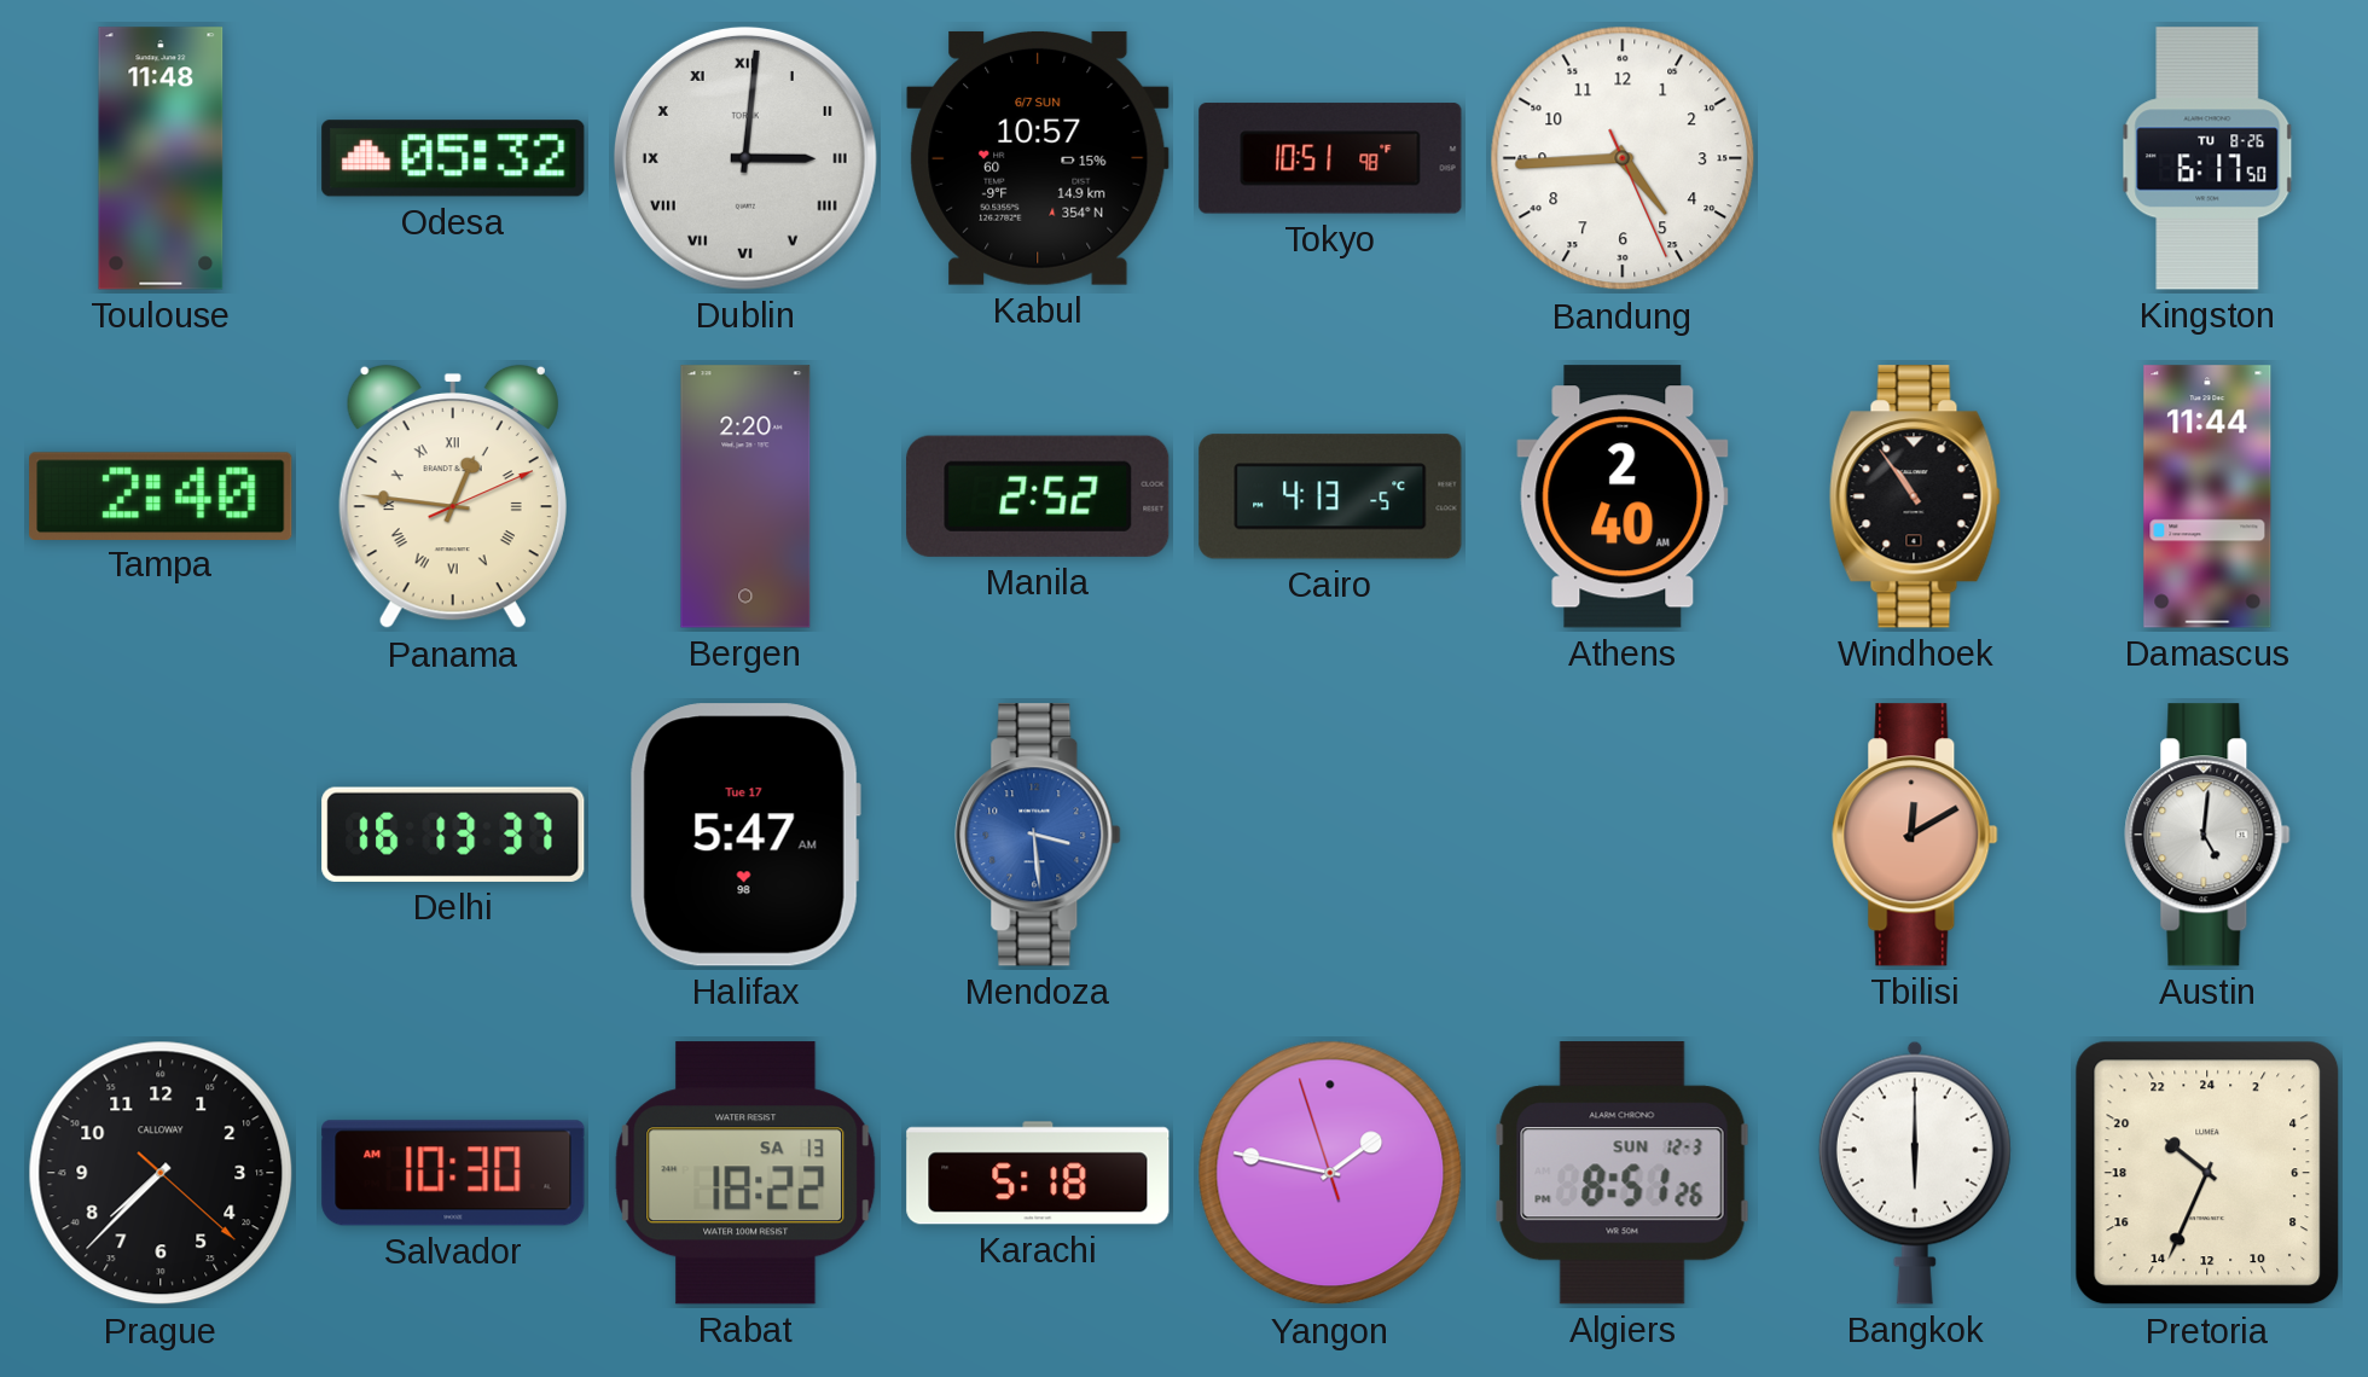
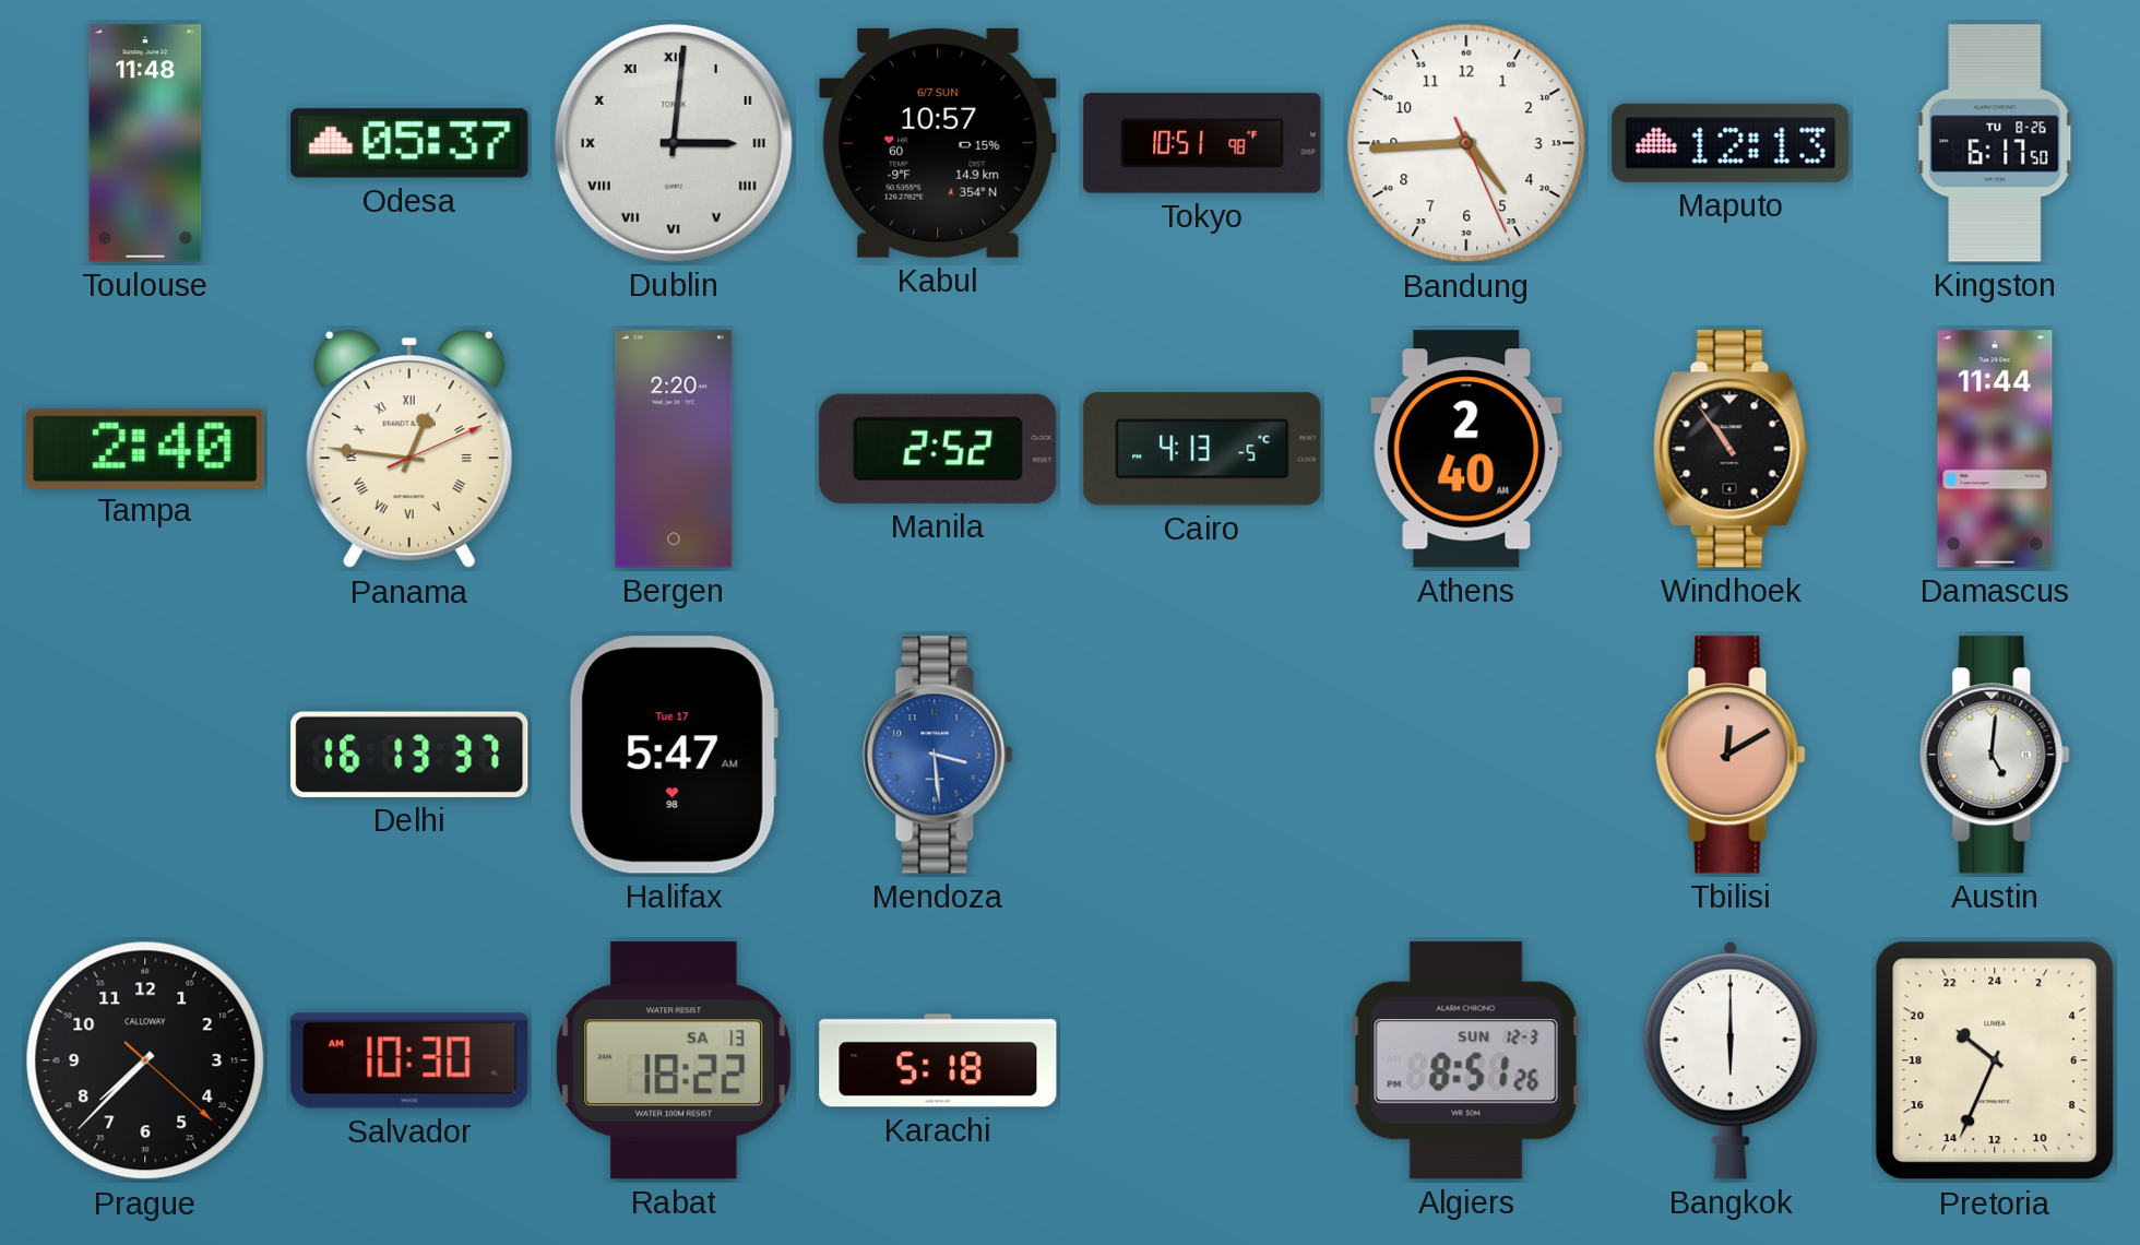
Odesa: 05:32 -> 05:37 (409, 143)
Maputo: none -> 12:13 (1731, 143)
Yangon: 1:46 -> none (1330, 1173)
